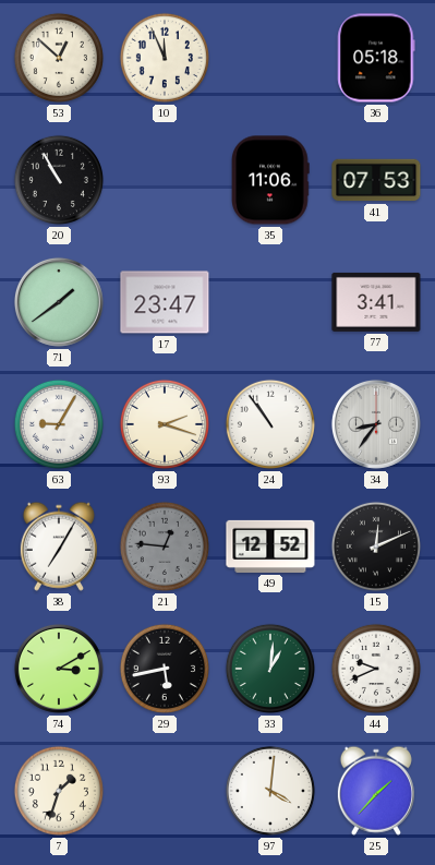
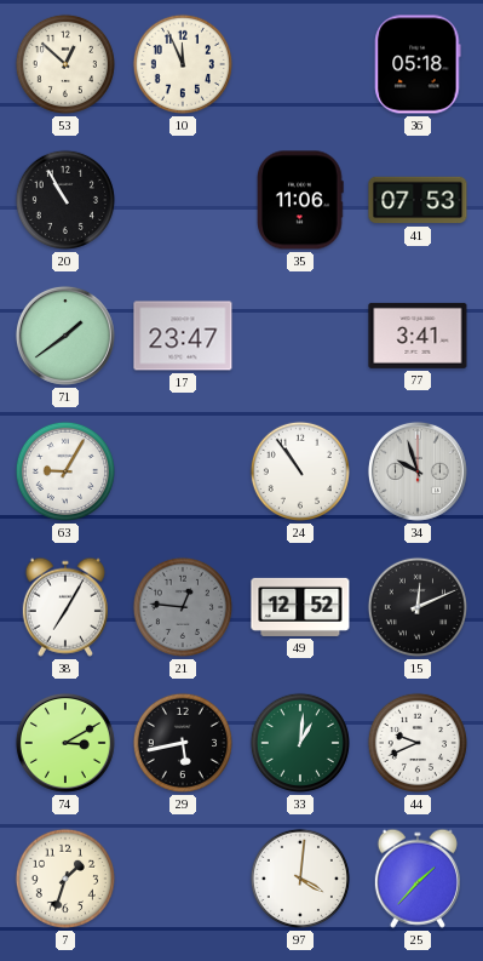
93: 2:18 -> none (165, 424)
34: 8:36 -> 9:57 (418, 471)
